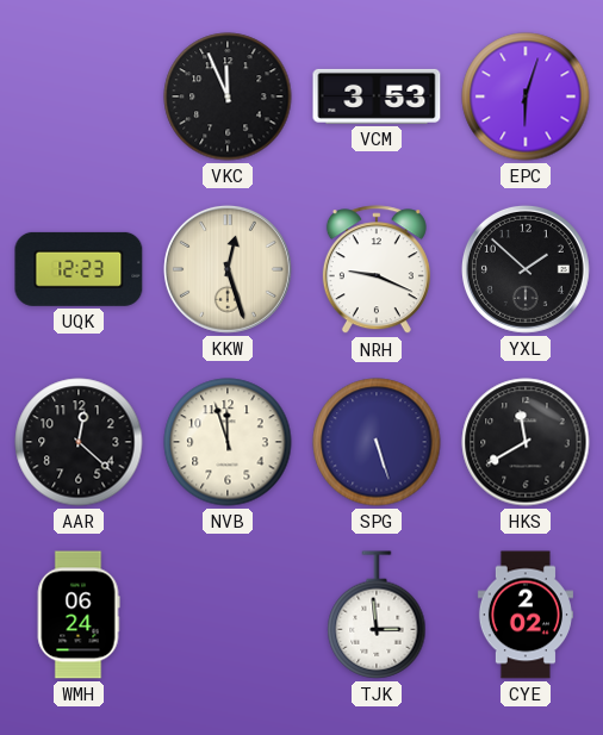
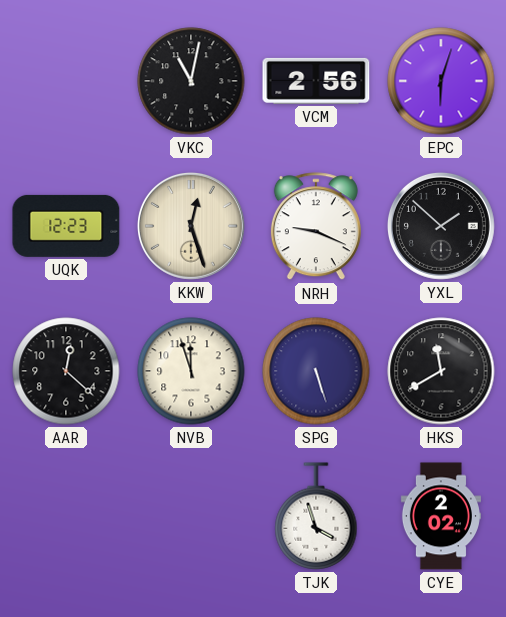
VKC: 11:56 -> 11:02 (191, 81)
VCM: 3:53 -> 2:56 (316, 81)
WMH: 06:24 -> none (79, 615)
TJK: 2:59 -> 3:57 (316, 516)
